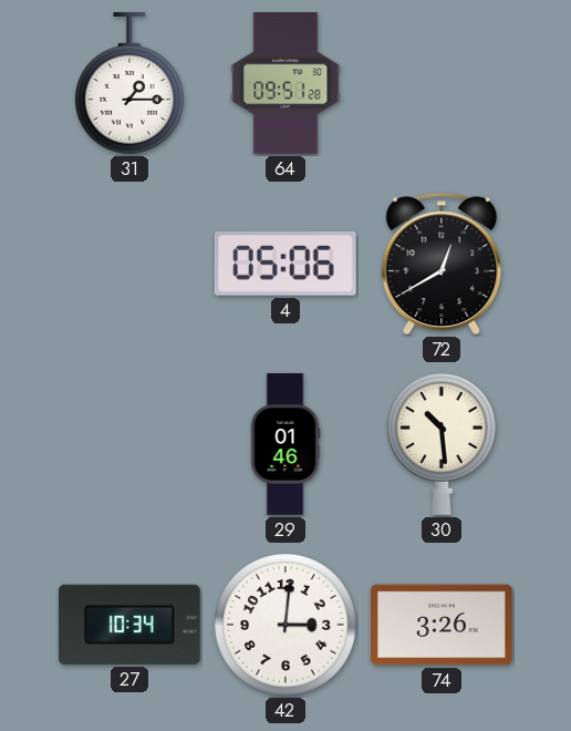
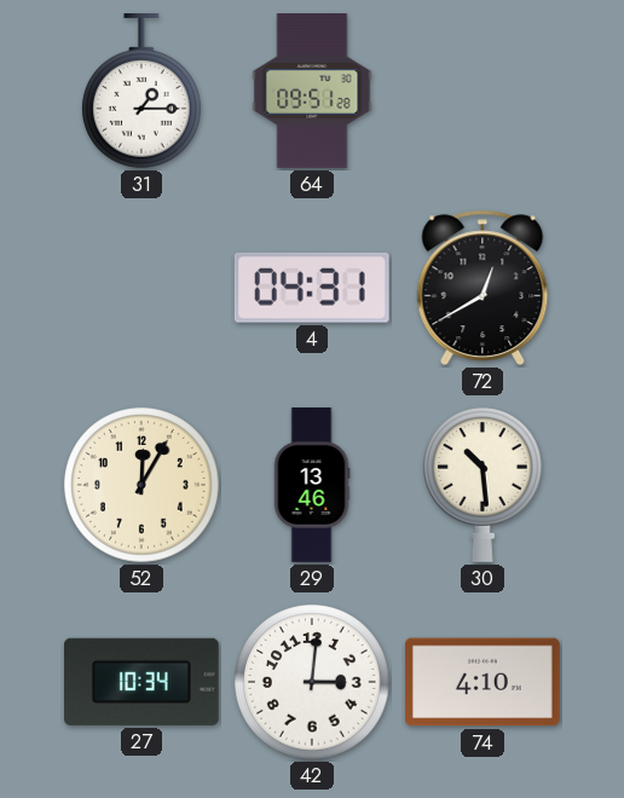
4: 05:06 -> 04:31 (312, 288)
52: none -> 12:05 (143, 486)
29: 01:46 -> 13:46 (312, 485)
74: 3:26 -> 4:10 (483, 682)
